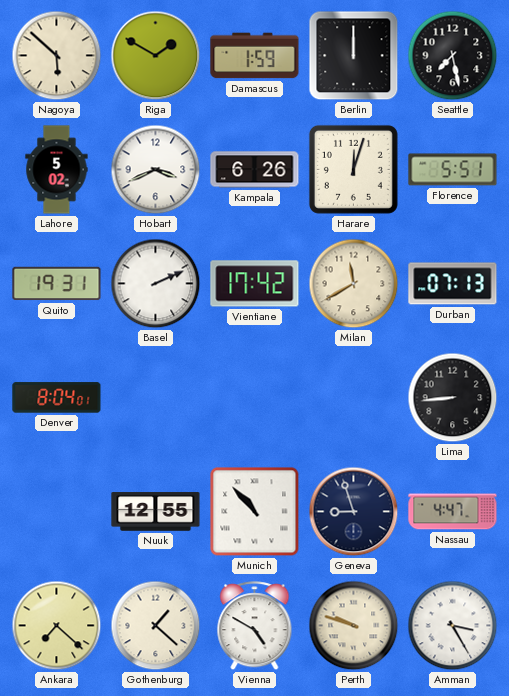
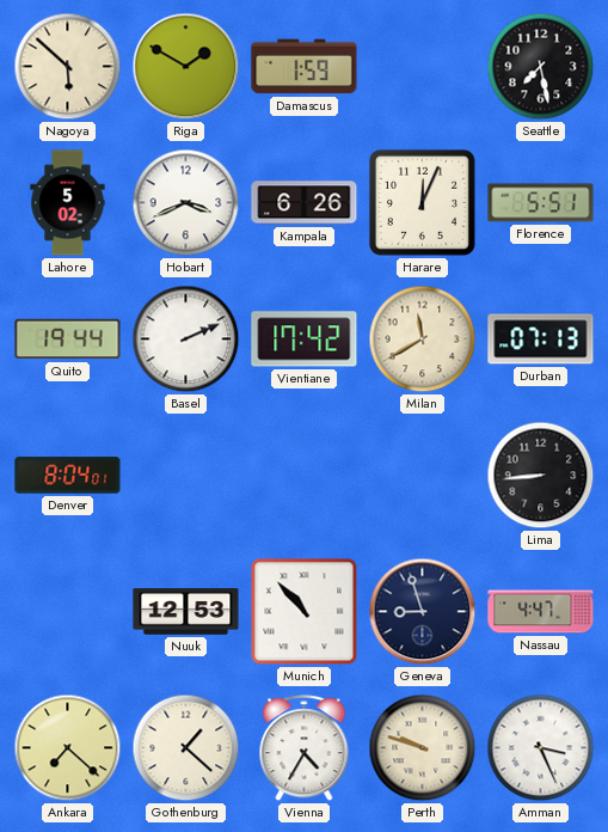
Berlin: 12:00 -> none (354, 56)
Harare: 12:03 -> 12:04 (422, 202)
Quito: 19:31 -> 19:44 (68, 339)
Nuuk: 12:55 -> 12:53 (186, 612)
Vienna: 4:50 -> 4:35 (305, 748)
Amman: 3:25 -> 3:26 (541, 748)
